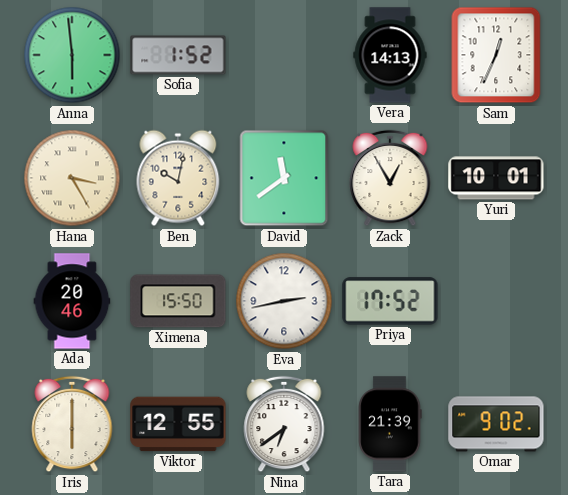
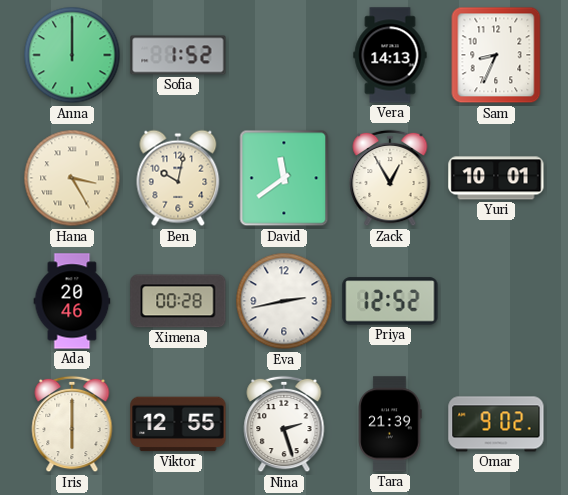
Anna: 5:59 -> 12:00 (72, 55)
Sam: 12:34 -> 8:34 (496, 55)
Ximena: 15:50 -> 00:28 (178, 301)
Priya: 17:52 -> 12:52 (390, 301)
Nina: 6:39 -> 2:27 (284, 424)
